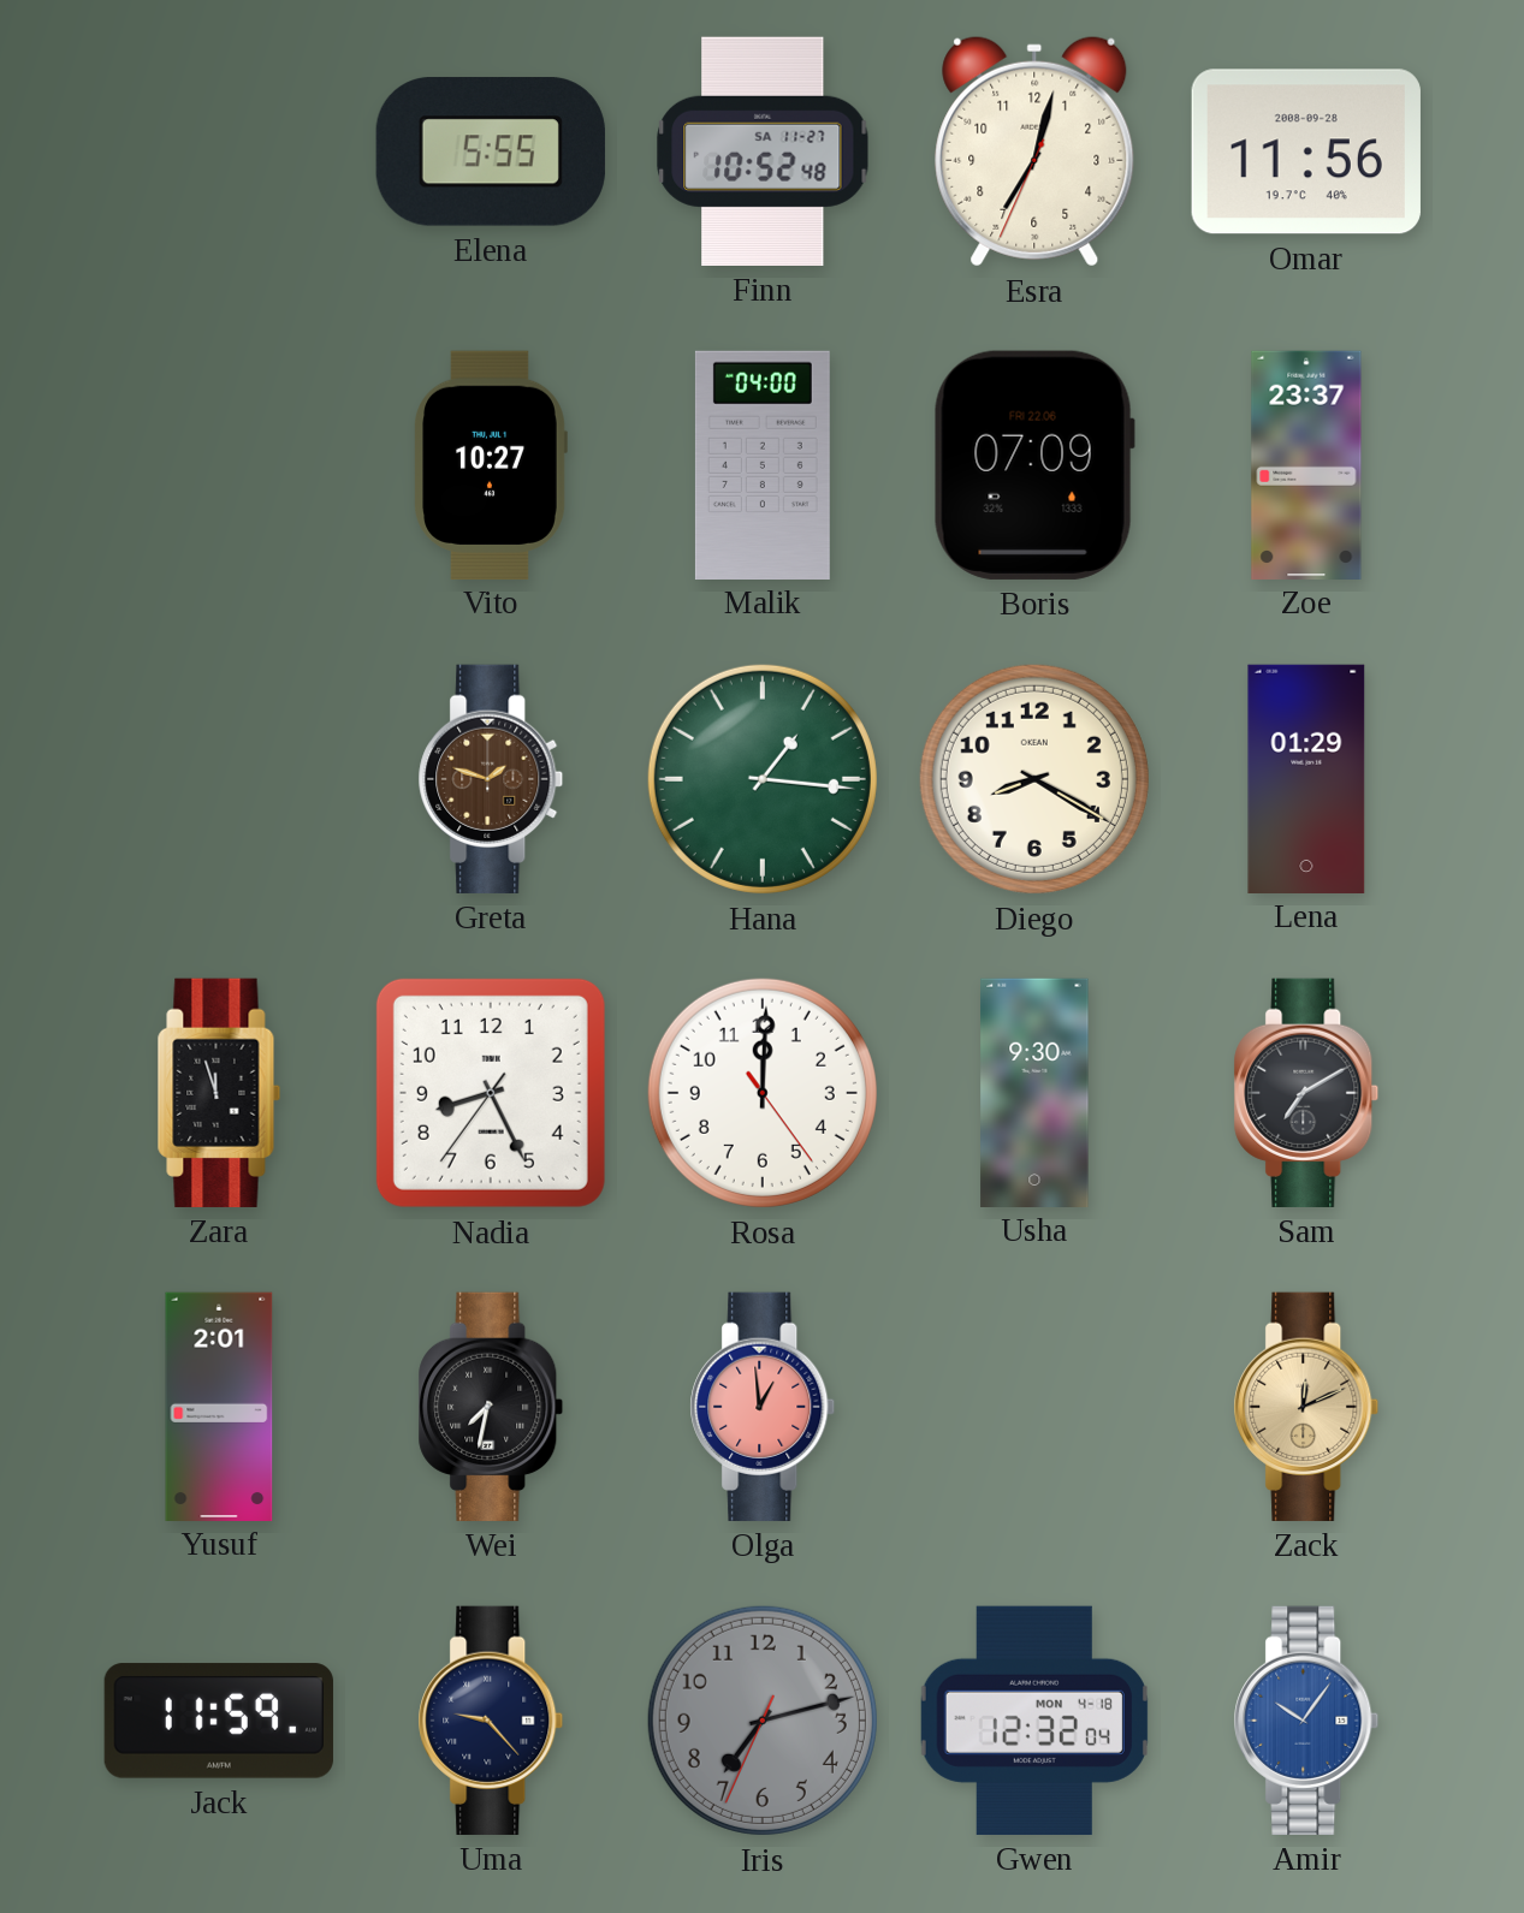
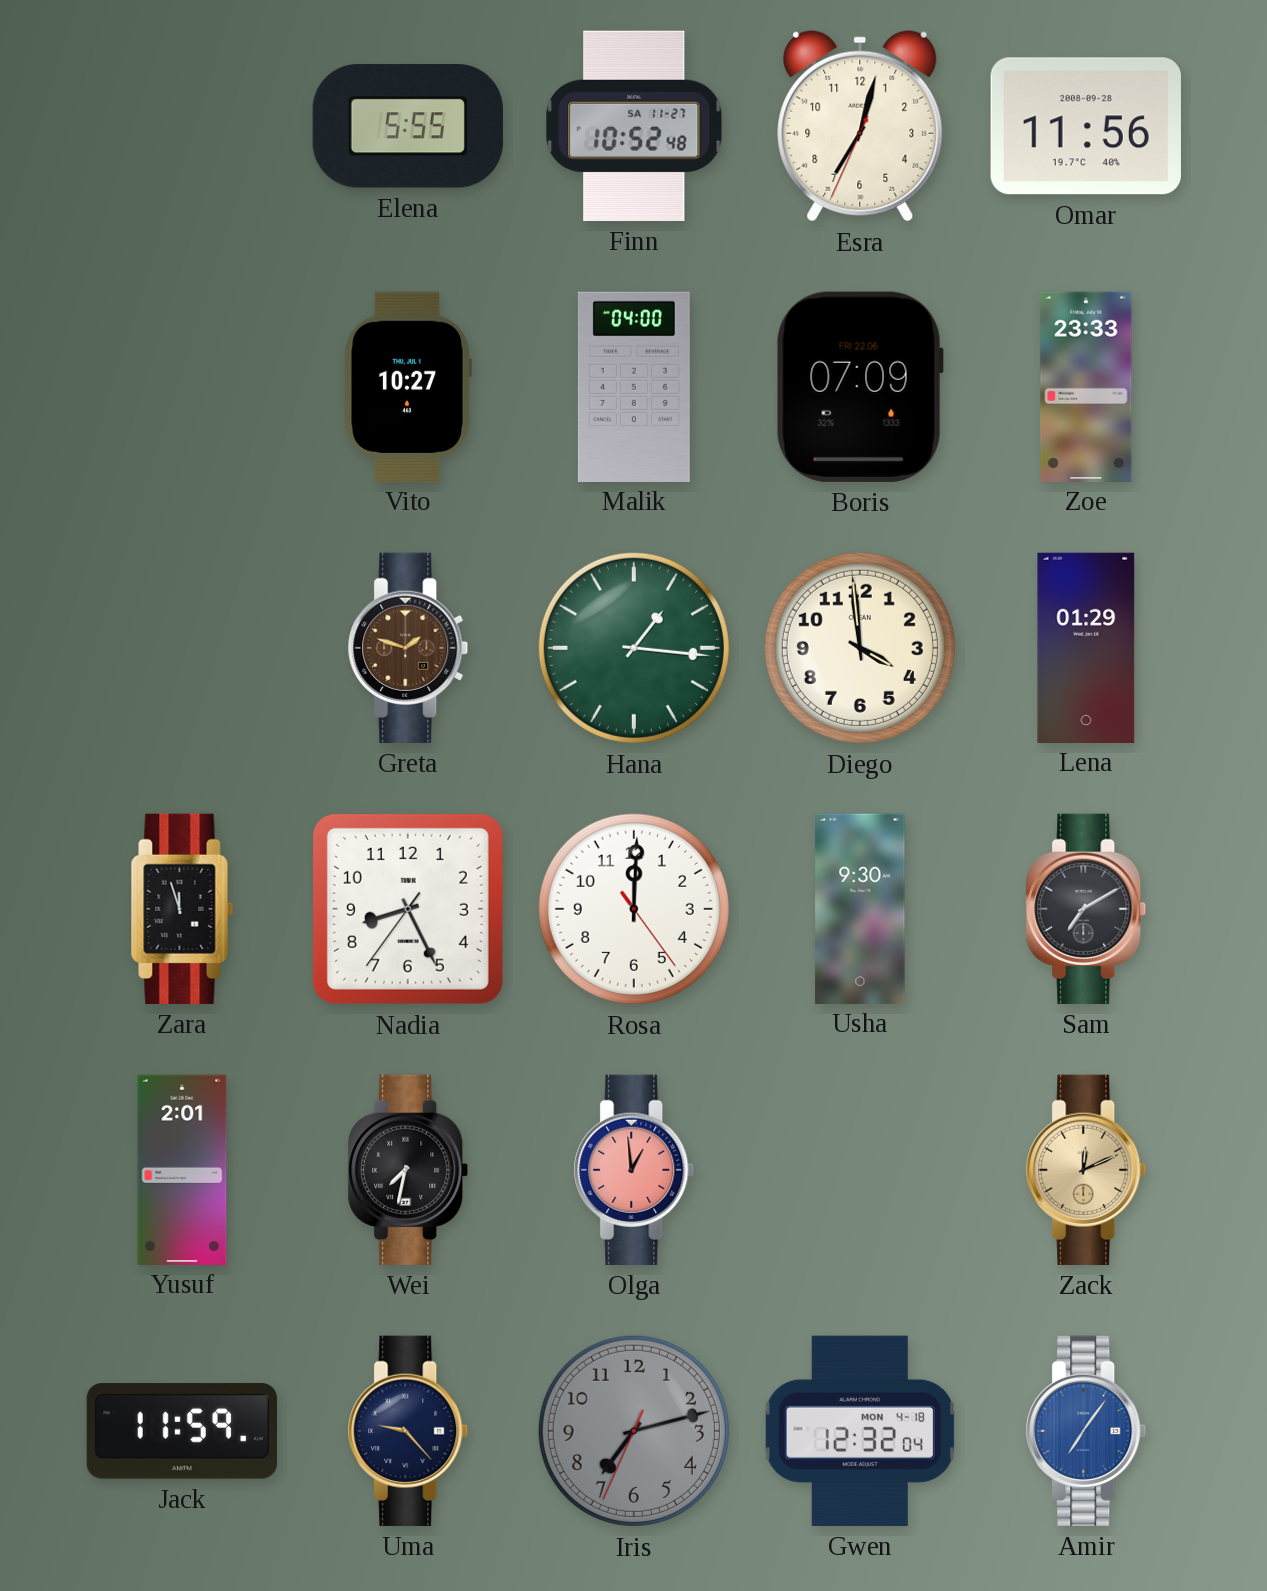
Zoe: 23:37 -> 23:33 (1086, 386)
Diego: 8:20 -> 3:59 (860, 648)
Amir: 10:06 -> 7:06 (1086, 1431)
